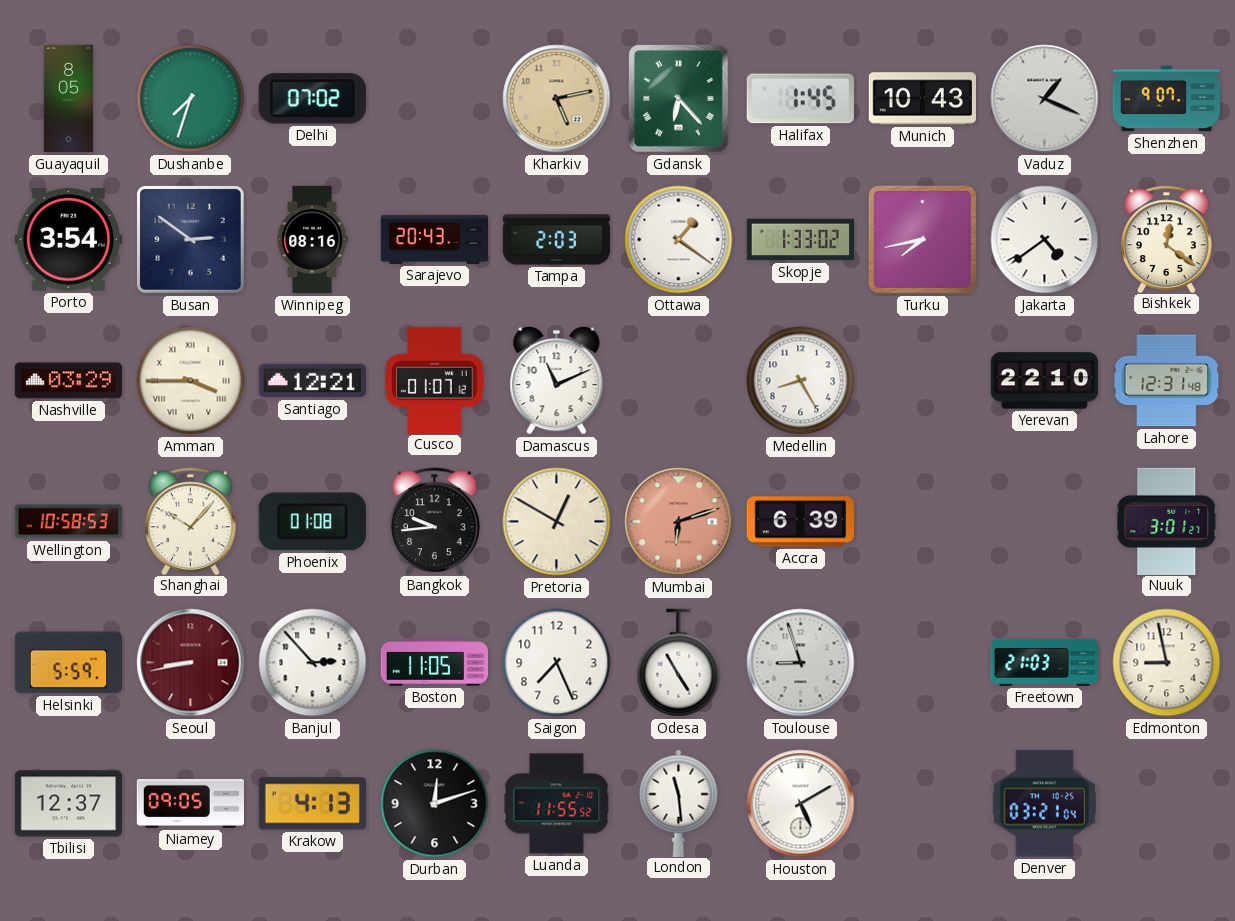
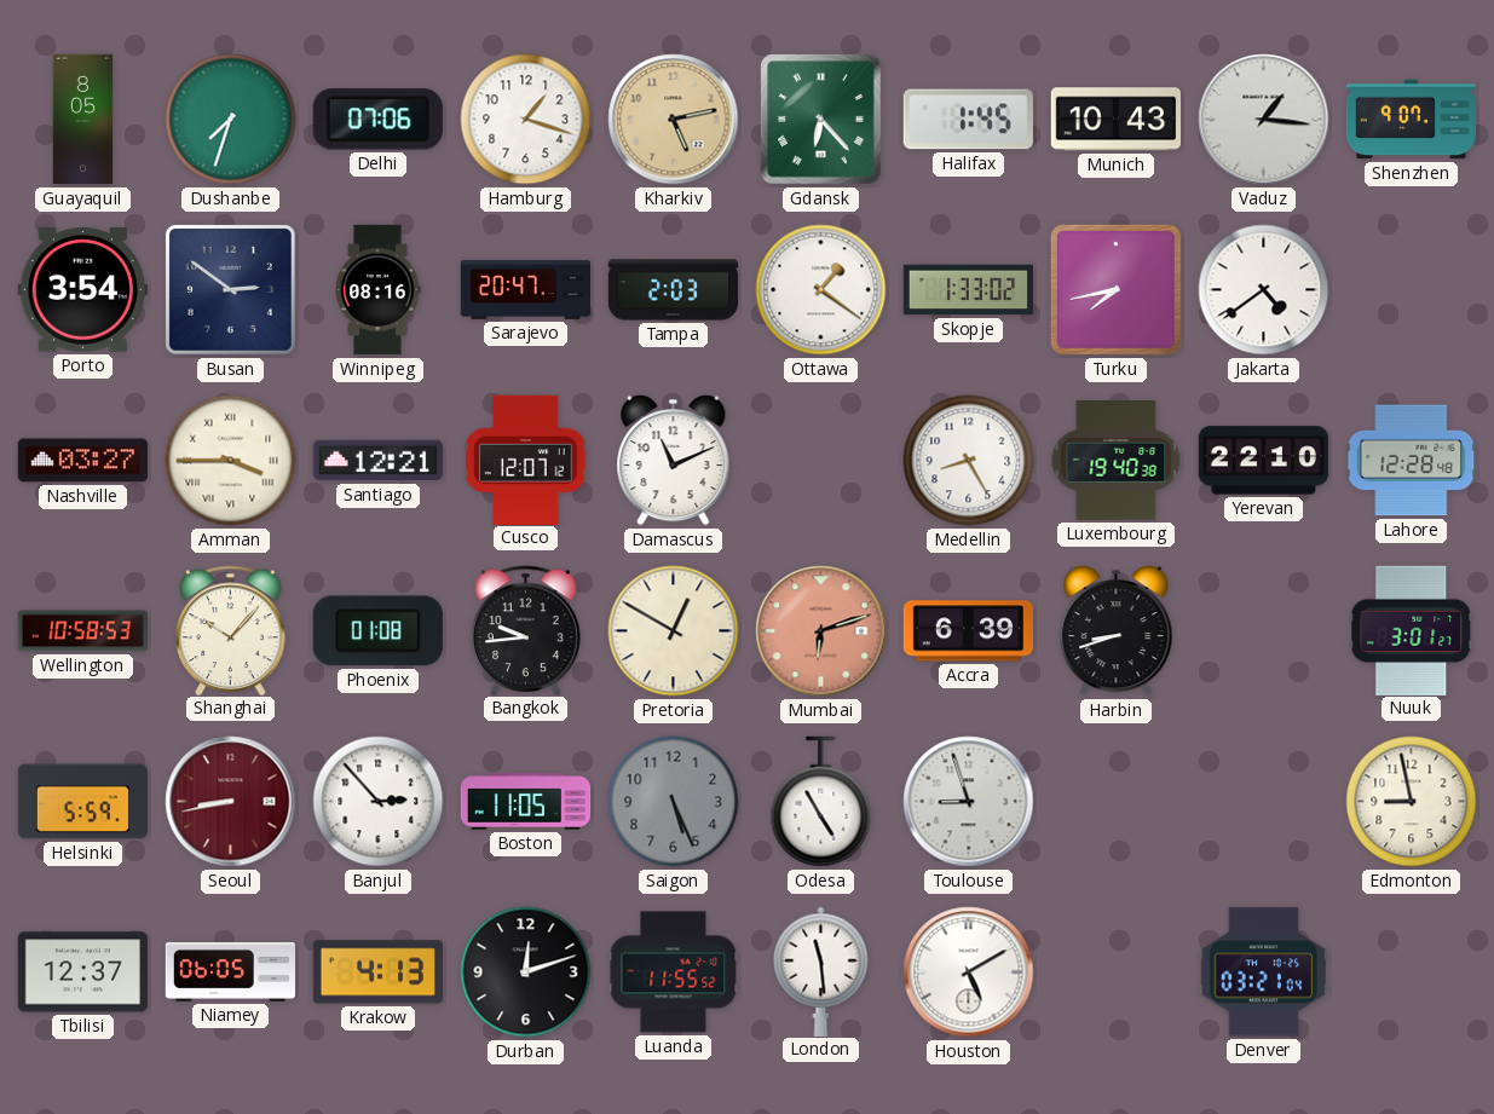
Delhi: 07:02 -> 07:06 (377, 120)
Hamburg: none -> 1:18 (526, 120)
Vaduz: 1:19 -> 1:16 (1264, 120)
Sarajevo: 20:43 -> 20:47 (526, 289)
Bishkek: 12:21 -> none (1167, 239)
Nashville: 03:29 -> 03:27 (82, 461)
Cusco: 01:07 -> 12:07 (526, 460)
Luxembourg: none -> 19:40 (1117, 461)
Lahore: 12:31 -> 12:28 (1412, 461)
Harbin: none -> 8:42 (1117, 630)
Saigon: 7:26 -> 5:26 (674, 802)
Saigon dial: white -> grey (674, 802)
Freetown: 21:03 -> none (1045, 662)
Niamey: 09:05 -> 06:05 (230, 971)
